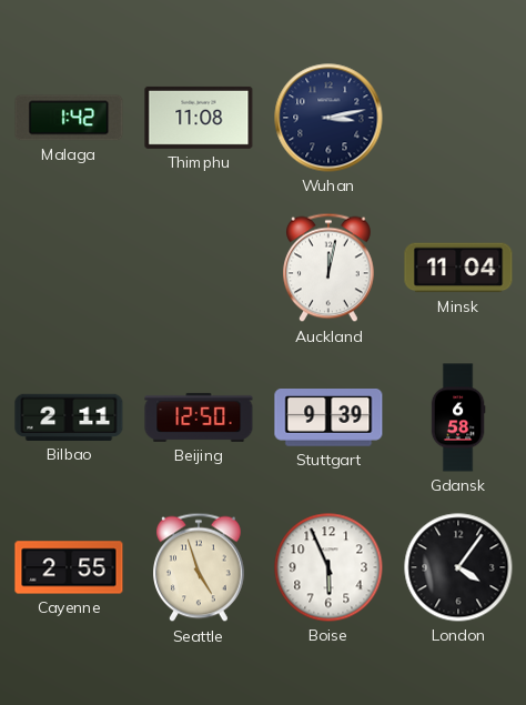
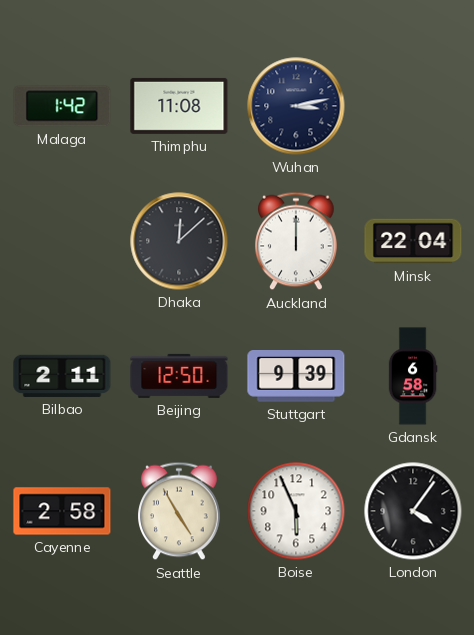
Dhaka: none -> 12:08 (179, 241)
Auckland: 12:02 -> 12:00 (297, 241)
Minsk: 11:04 -> 22:04 (413, 241)
Cayenne: 2:55 -> 2:58 (62, 511)
Seattle: 4:57 -> 4:55 (180, 511)
